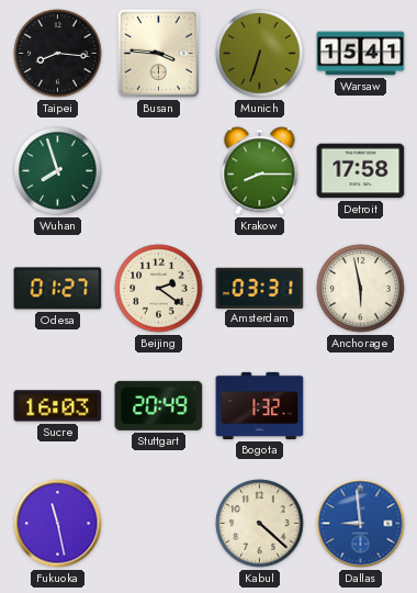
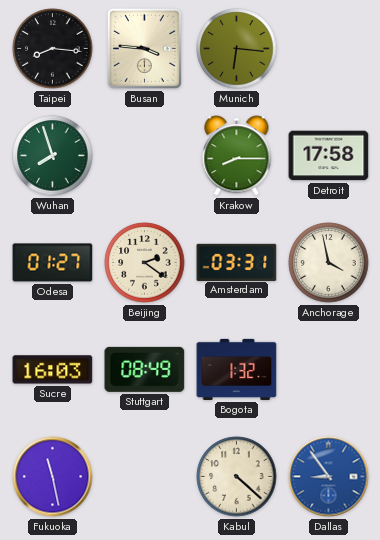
Munich: 6:33 -> 6:16 (237, 49)
Warsaw: 15:41 -> none (361, 54)
Anchorage: 5:58 -> 3:58 (329, 263)
Stuttgart: 20:49 -> 08:49 (145, 369)
Dallas: 8:59 -> 8:54 (329, 477)
